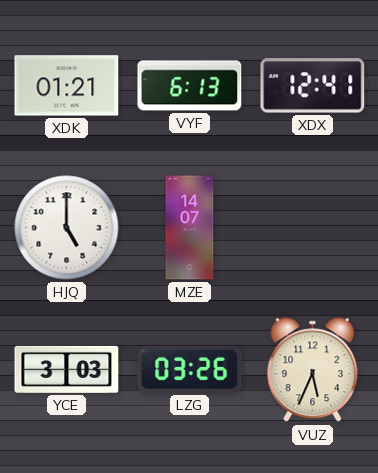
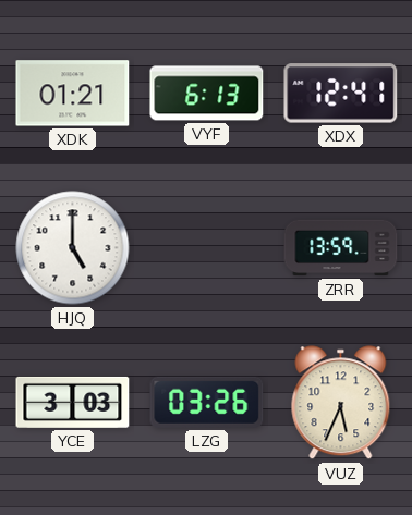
MZE: 14:07 -> none (190, 228)
ZRR: none -> 13:59 (341, 248)
